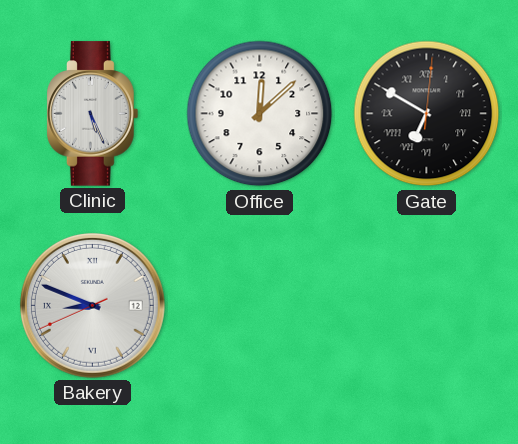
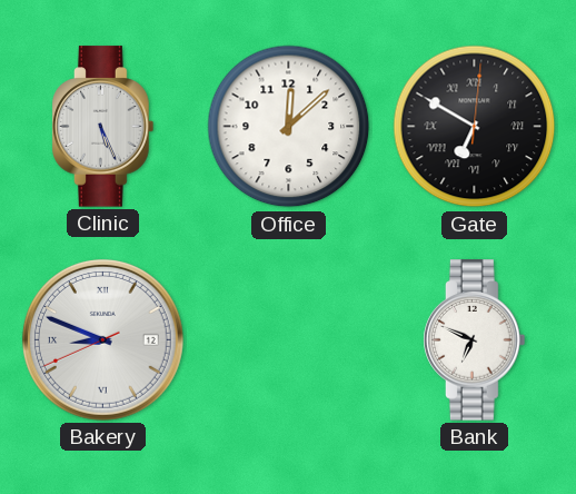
Bank: none -> 6:49 (475, 340)
